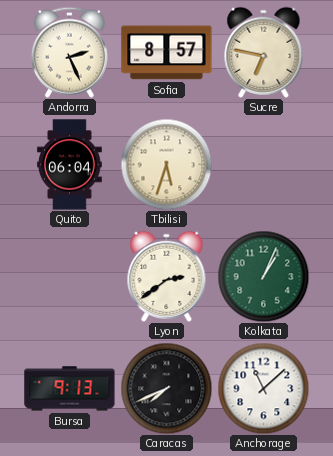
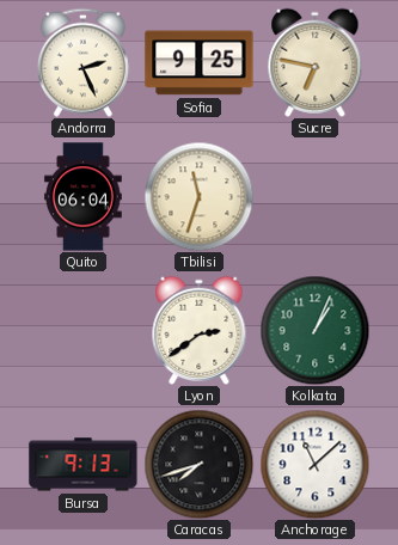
Sofia: 8:57 -> 9:25 (200, 63)
Tbilisi: 5:33 -> 11:33 (198, 196)
Caracas: 7:41 -> 7:42 (198, 464)
